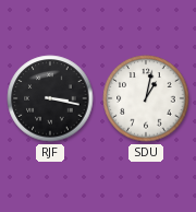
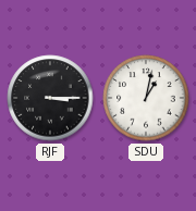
RJF: 3:17 -> 3:15 (50, 98)
